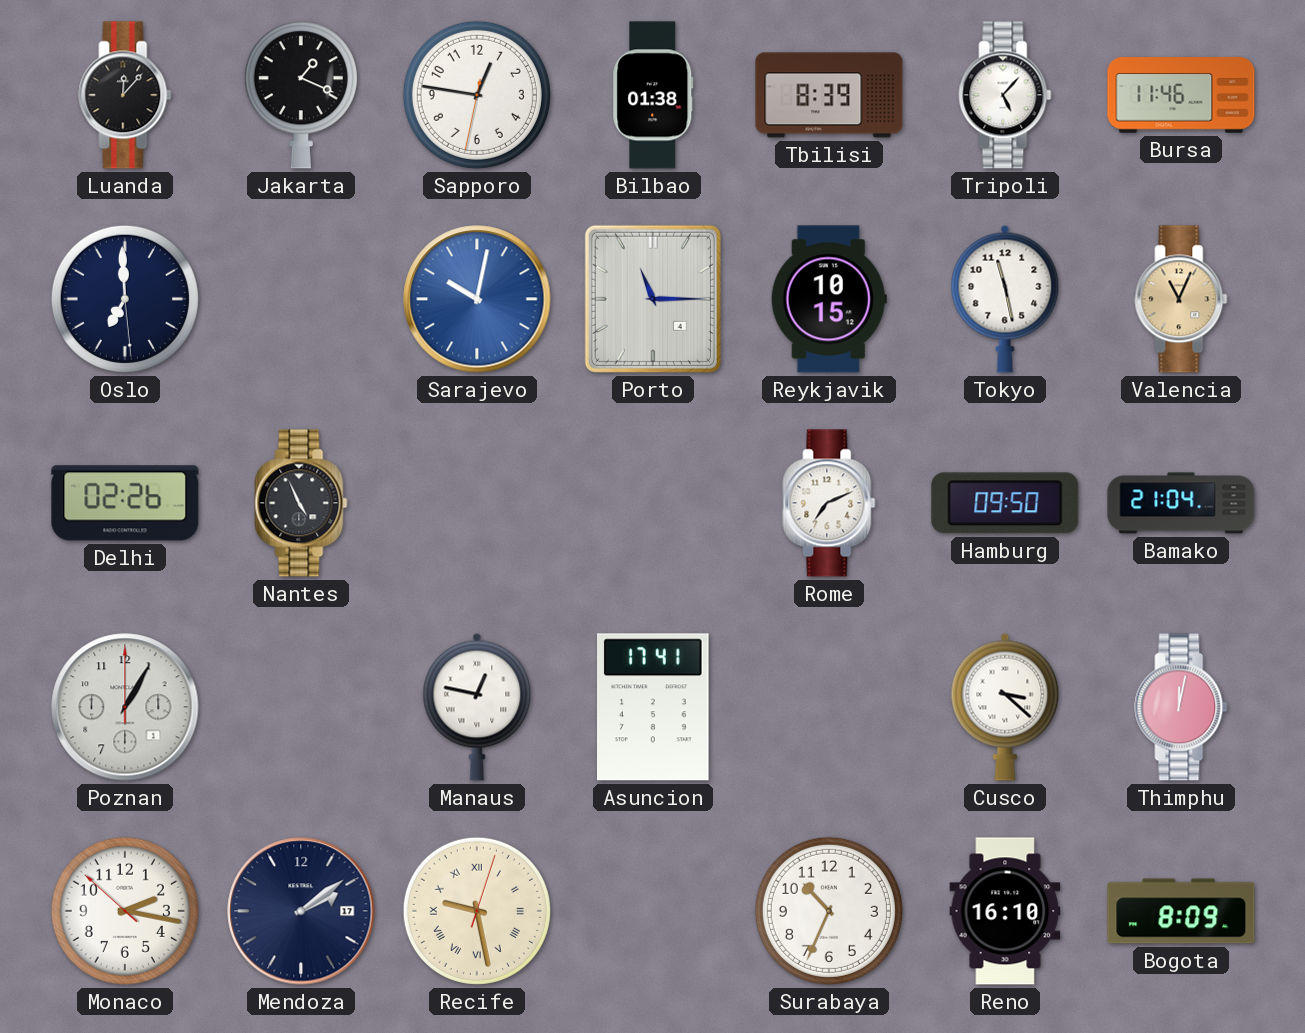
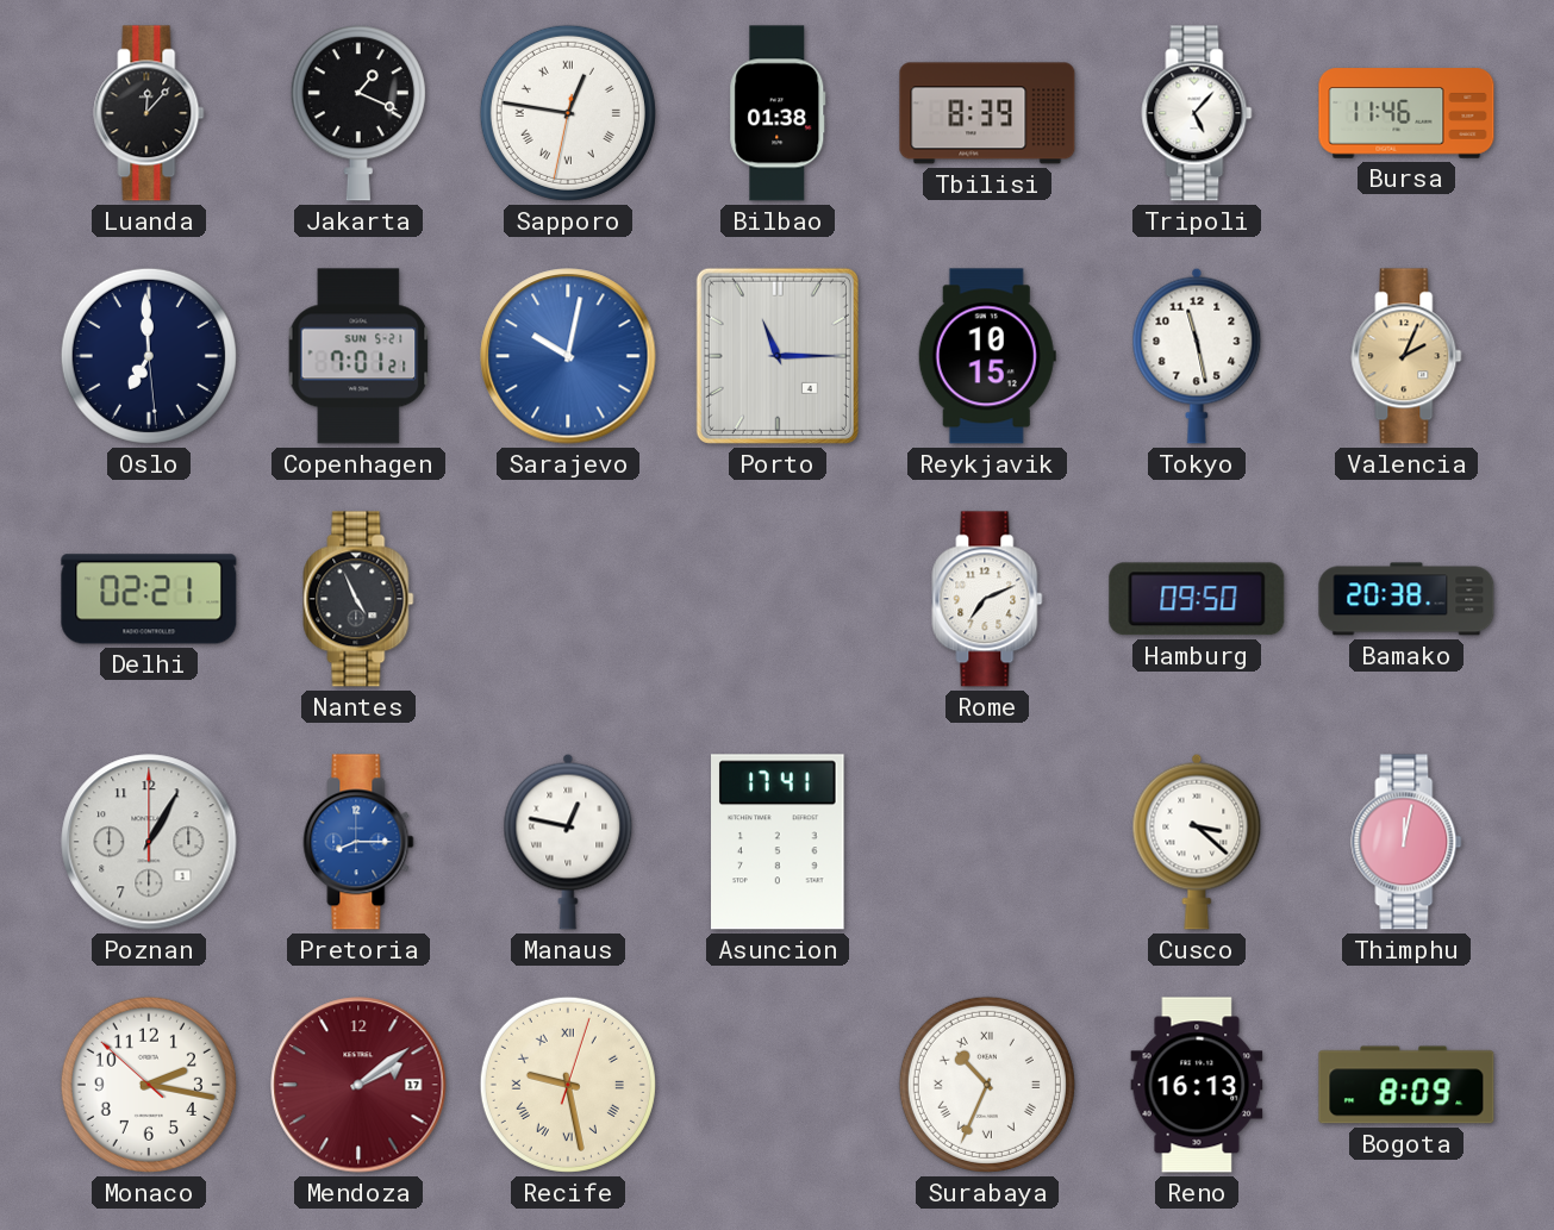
Sapporo numerals: Arabic -> Roman (568, 113)
Copenhagen: none -> 7:01 (358, 356)
Valencia: 11:04 -> 2:04 (1406, 356)
Delhi: 02:26 -> 02:21 (149, 599)
Bamako: 21:04 -> 20:38 (1406, 599)
Pretoria: none -> 8:15 (358, 842)
Mendoza dial: navy -> burgundy (358, 1085)
Surabaya numerals: Arabic -> Roman (987, 1085)
Reno: 16:10 -> 16:13 (1197, 1085)
